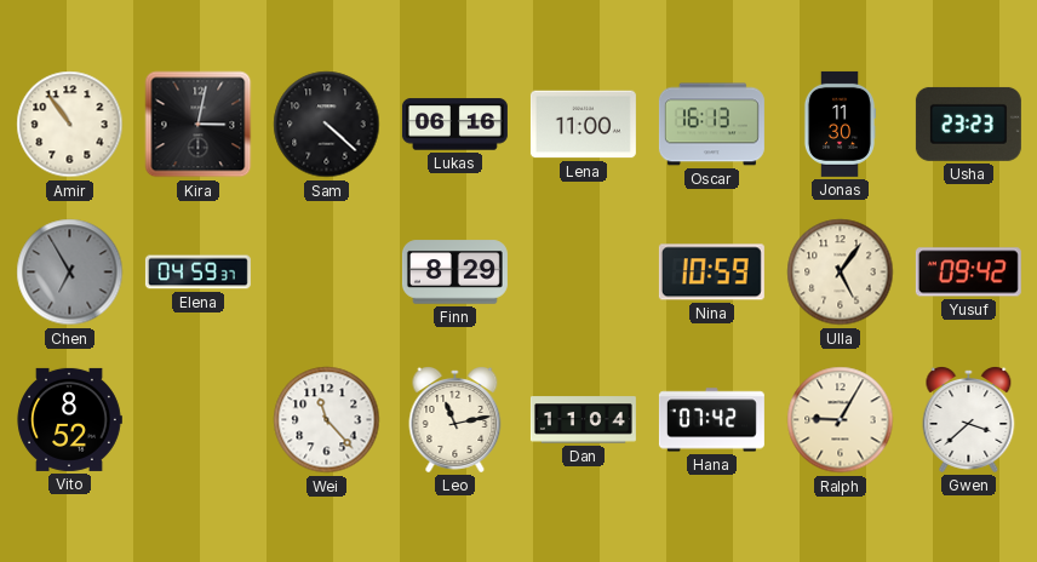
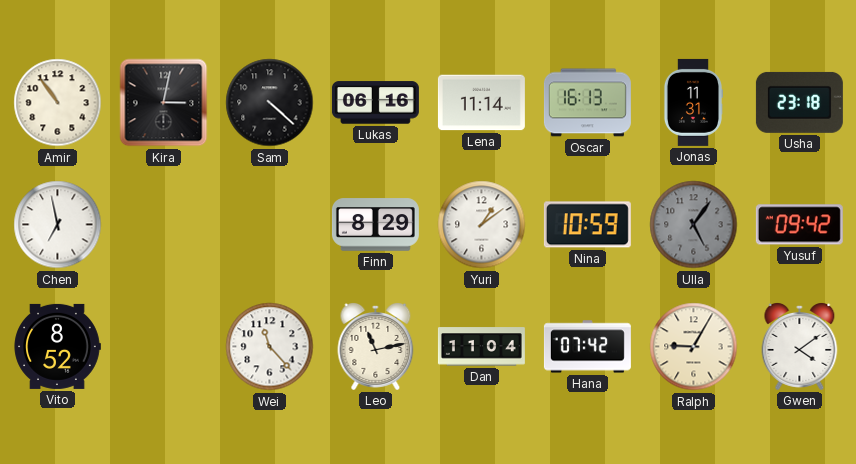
Lena: 11:00 -> 11:14 (481, 103)
Jonas: 11:30 -> 11:31 (692, 102)
Usha: 23:23 -> 23:18 (799, 102)
Chen: 6:55 -> 6:58 (58, 225)
Chen dial: grey -> white (58, 225)
Elena: 04:59 -> none (197, 273)
Yuri: none -> 1:09 (482, 225)
Ulla dial: cream -> grey (694, 225)
Gwen: 3:38 -> 4:09 (800, 347)
